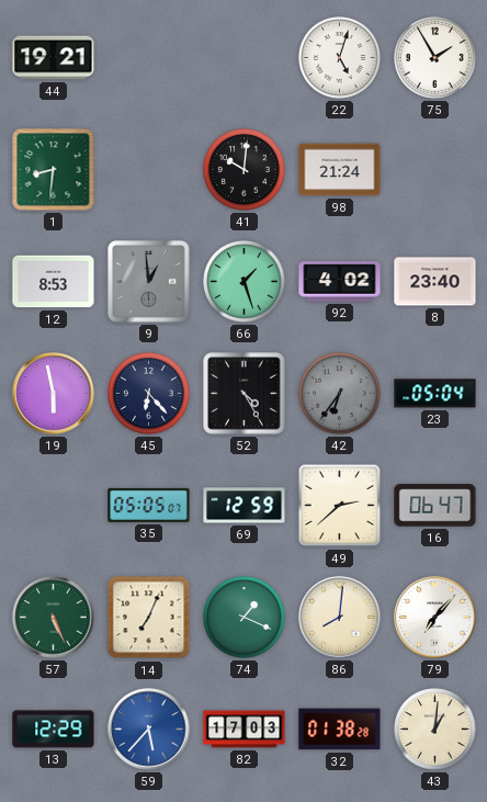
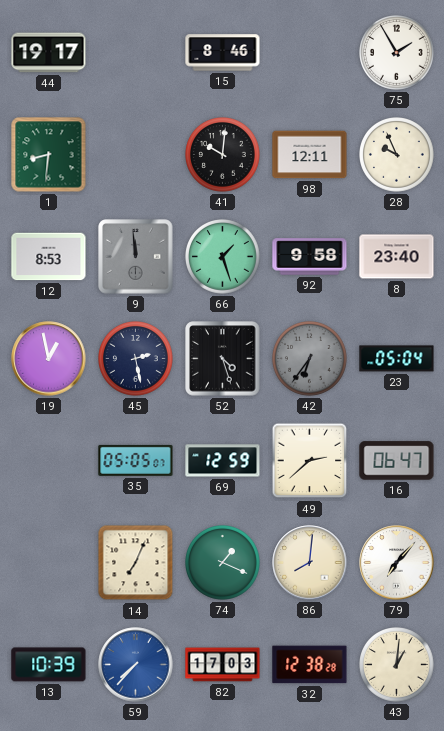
44: 19:21 -> 19:17 (49, 53)
15: none -> 8:46 (223, 53)
22: 5:03 -> none (340, 58)
98: 21:24 -> 12:11 (310, 155)
28: none -> 9:56 (397, 155)
9: 12:59 -> 11:59 (136, 257)
92: 4:02 -> 9:58 (310, 257)
19: 5:58 -> 12:58 (49, 359)
45: 6:23 -> 2:28 (136, 359)
52: 4:25 -> 4:27 (223, 359)
57: 5:26 -> none (54, 618)
13: 12:29 -> 10:39 (49, 665)
59: 5:37 -> 7:37 (136, 665)
32: 01:38 -> 12:38 (310, 665)
